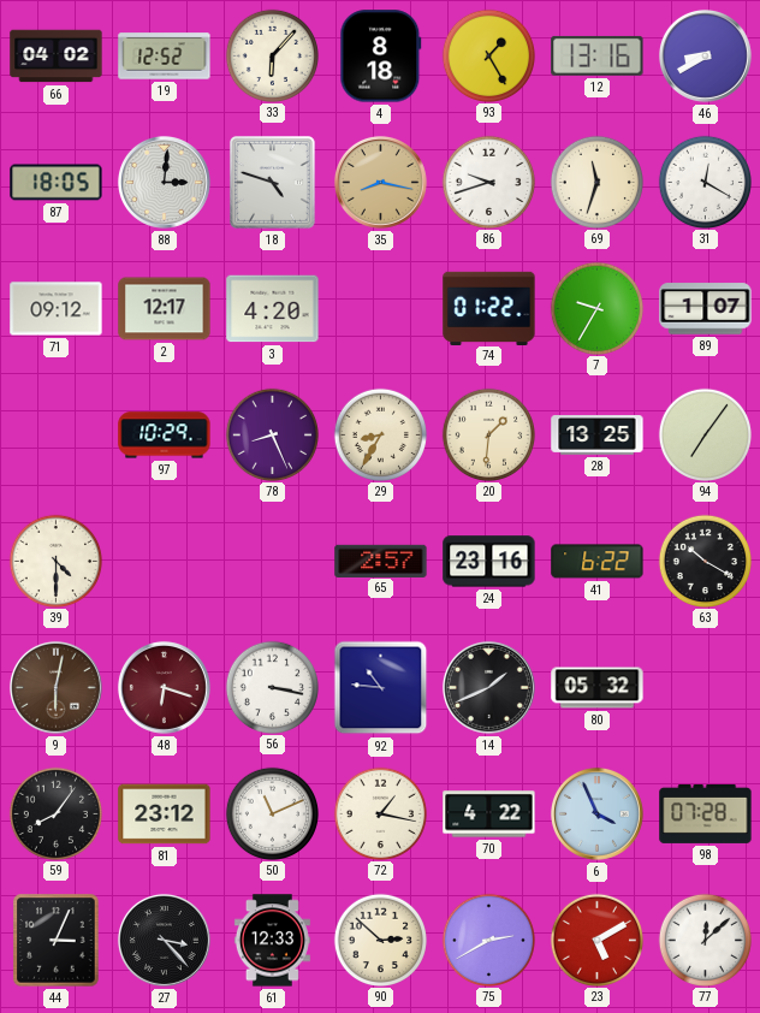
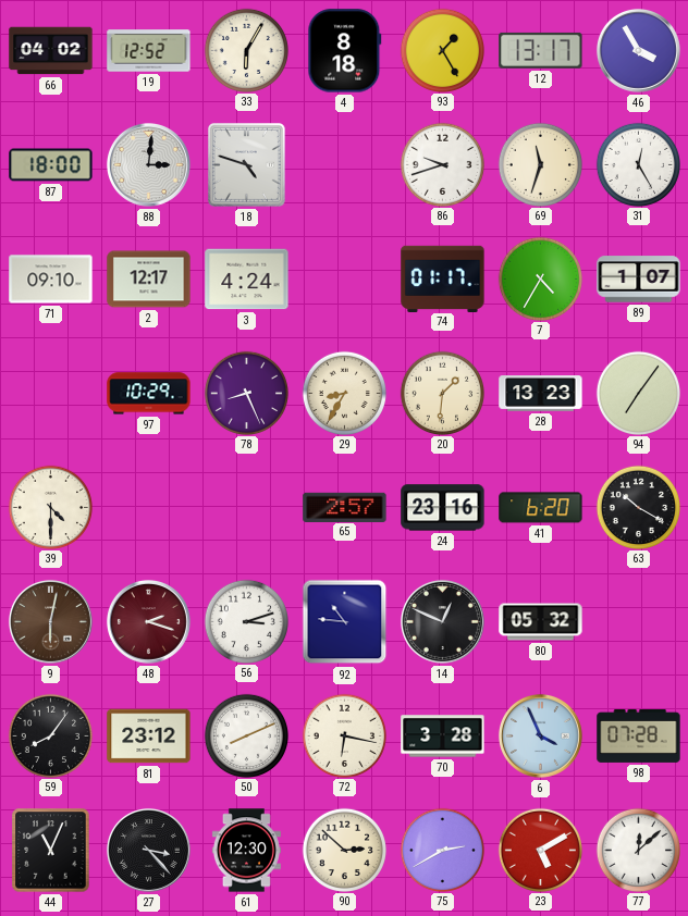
33: 6:07 -> 6:05 (246, 50)
12: 13:16 -> 13:17 (541, 50)
46: 8:40 -> 3:55 (638, 50)
87: 18:05 -> 18:00 (51, 165)
35: 8:17 -> none (380, 182)
31: 12:20 -> 12:25 (638, 164)
71: 09:12 -> 09:10 (51, 280)
3: 4:20 -> 4:24 (247, 280)
74: 01:22 -> 01:17 (443, 278)
7: 9:35 -> 4:35 (540, 278)
28: 13:25 -> 13:23 (541, 394)
41: 6:22 -> 6:20 (541, 508)
48: 6:18 -> 2:18 (148, 621)
56: 3:17 -> 3:12 (246, 621)
14: 1:41 -> 12:49 (442, 621)
50: 11:11 -> 8:11 (246, 735)
72: 1:17 -> 6:17 (344, 735)
70: 4:22 -> 3:28 (443, 736)
44: 3:04 -> 11:04 (51, 851)
61: 12:33 -> 12:30 (246, 851)
